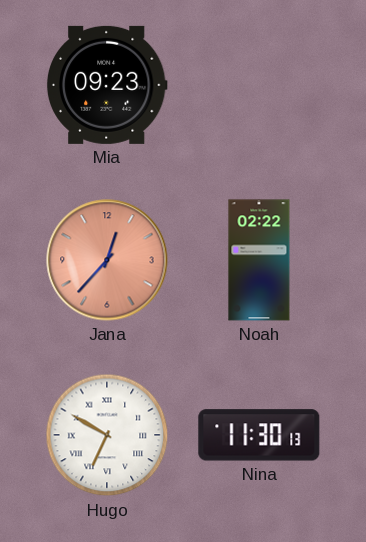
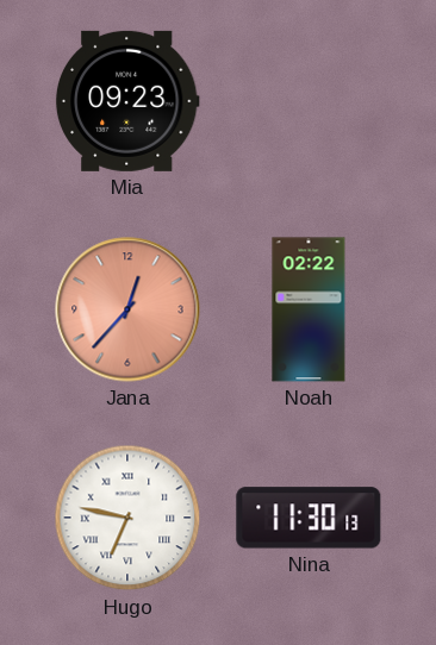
Hugo: 6:50 -> 6:47 (127, 518)
